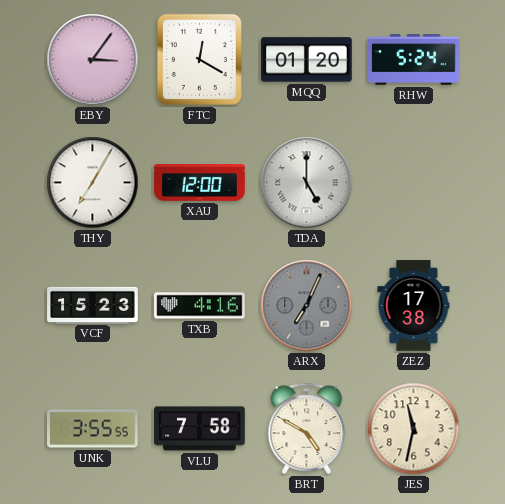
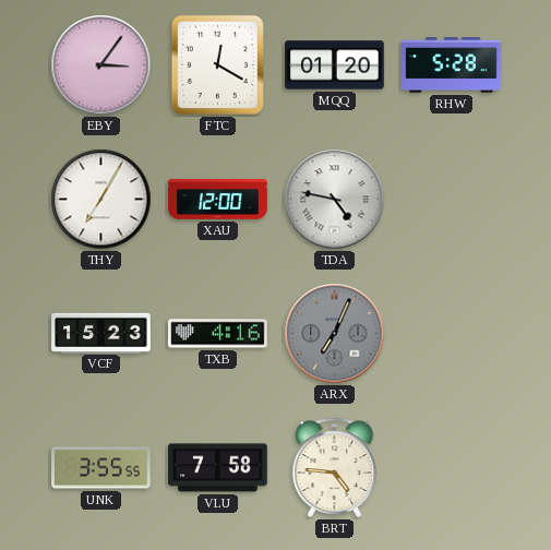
RHW: 5:24 -> 5:28 (452, 65)
TDA: 5:00 -> 4:47 (335, 200)
ZEZ: 17:38 -> none (414, 306)
BRT: 4:50 -> 4:46 (335, 467)
JES: 11:32 -> none (414, 429)
